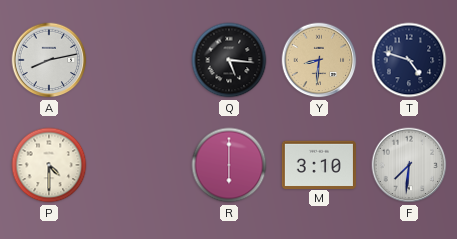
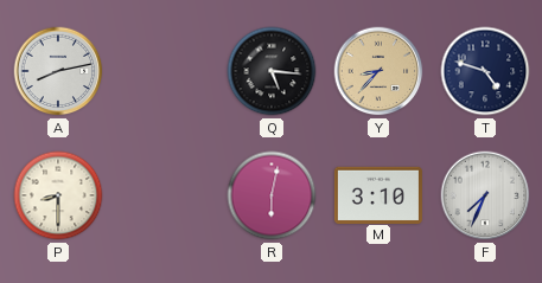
Y: 8:31 -> 8:37 (378, 71)
P: 4:30 -> 8:30 (58, 195)
R: 6:00 -> 6:02 (272, 195)
F: 7:31 -> 7:34 (485, 195)
